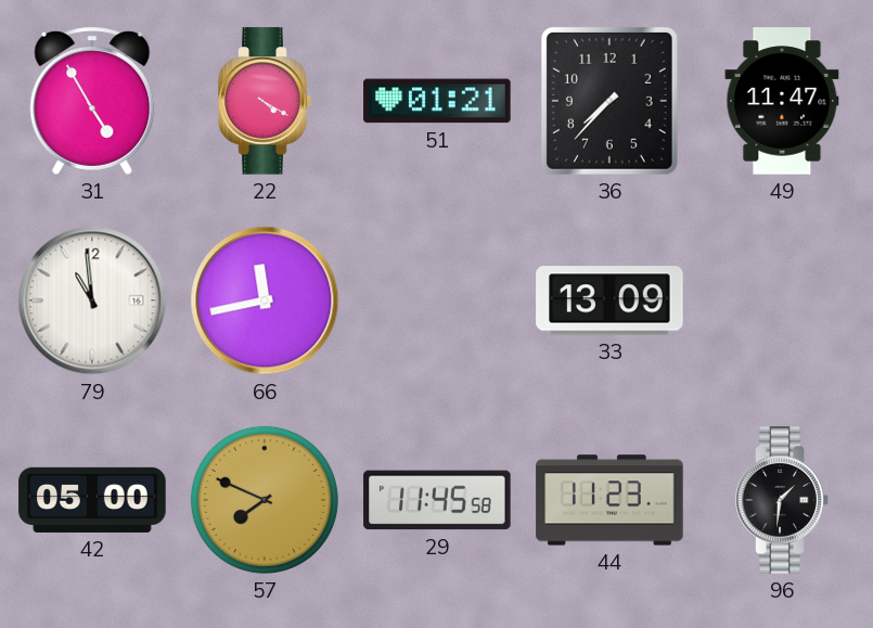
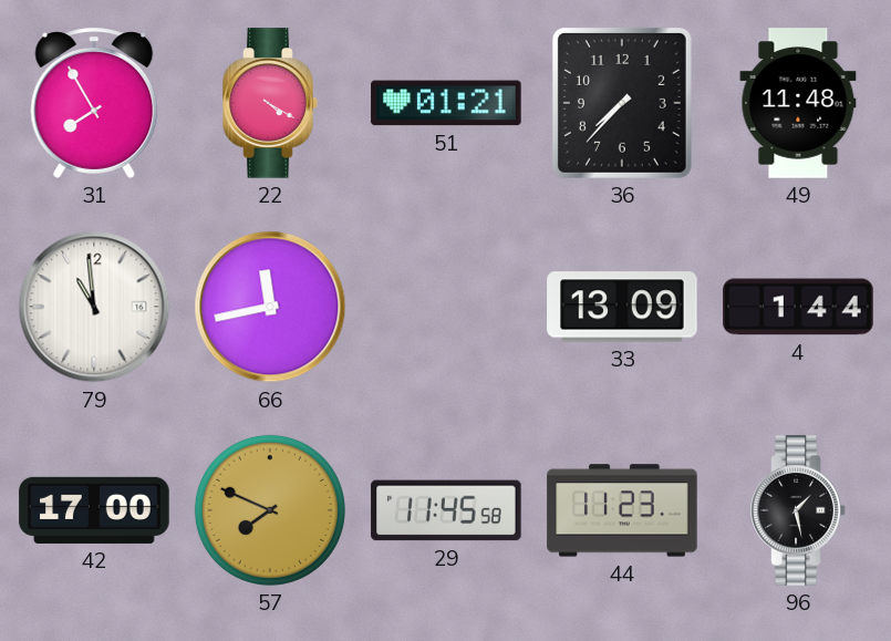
31: 4:55 -> 7:55 (94, 103)
49: 11:47 -> 11:48 (798, 103)
4: none -> 1:44 (798, 307)
42: 05:00 -> 17:00 (94, 510)
96: 1:31 -> 1:28 (798, 510)
